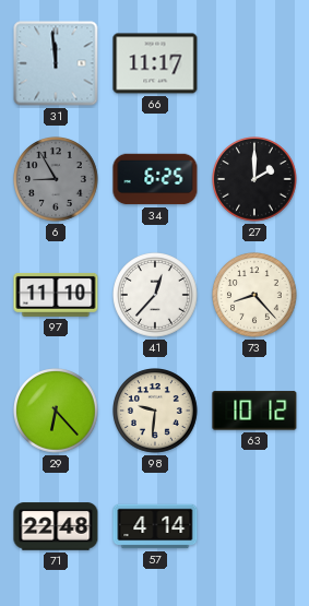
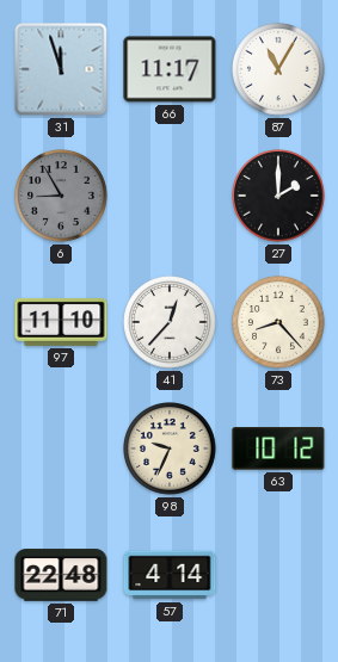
31: 11:59 -> 11:57 (61, 69)
87: none -> 11:05 (278, 69)
34: 6:25 -> none (155, 179)
29: 6:23 -> none (56, 411)
98: 9:31 -> 9:34 (170, 448)
